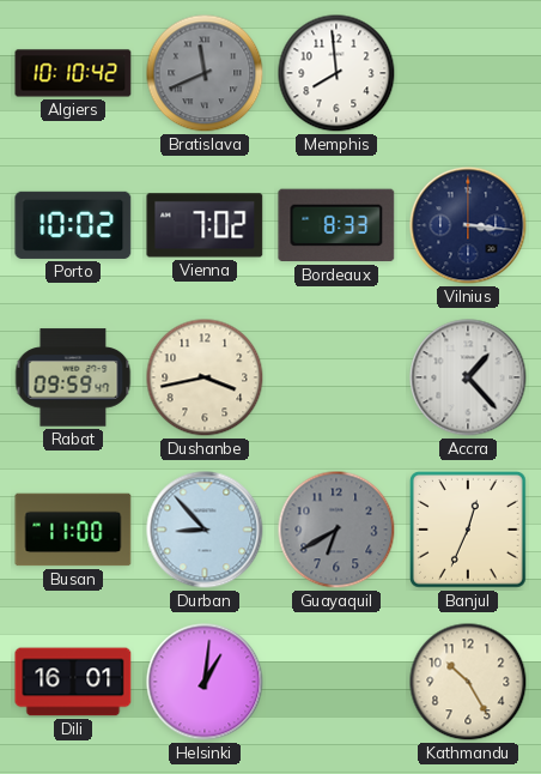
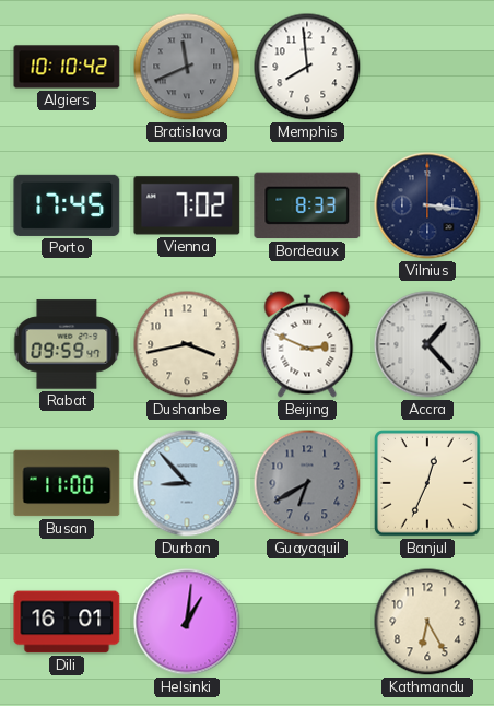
Porto: 10:02 -> 17:45 (67, 205)
Beijing: none -> 2:49 (307, 344)
Kathmandu: 10:25 -> 6:25 (427, 622)
